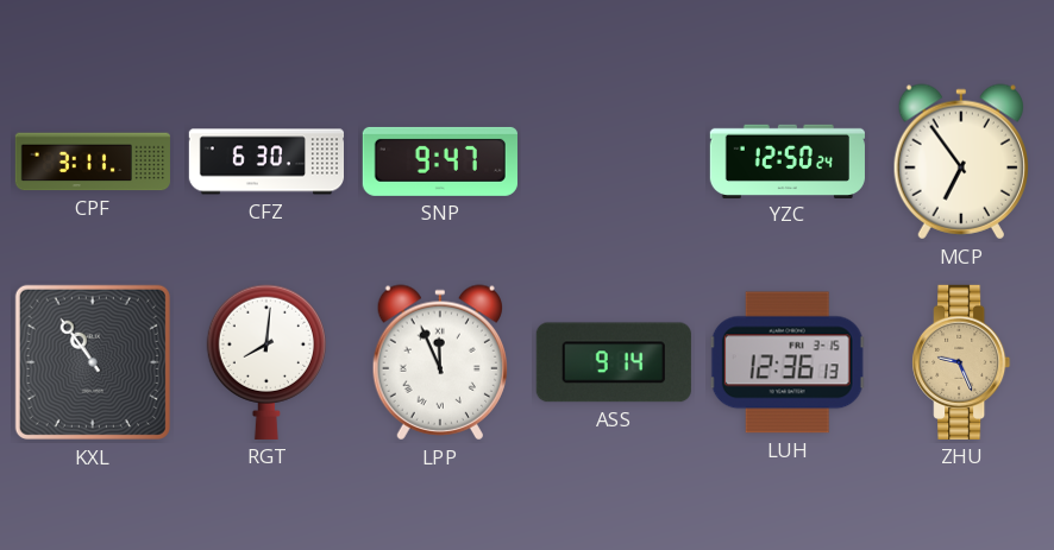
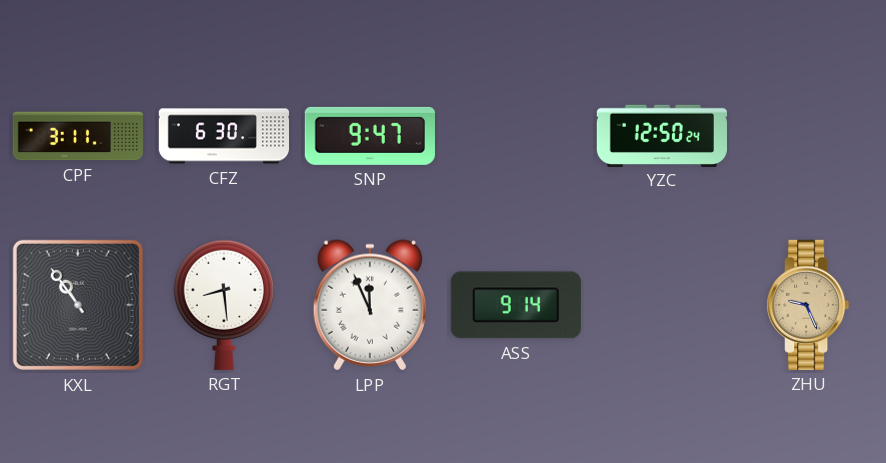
MCP: 6:54 -> none (960, 162)
RGT: 8:01 -> 8:29 (224, 305)
LUH: 12:36 -> none (788, 362)
